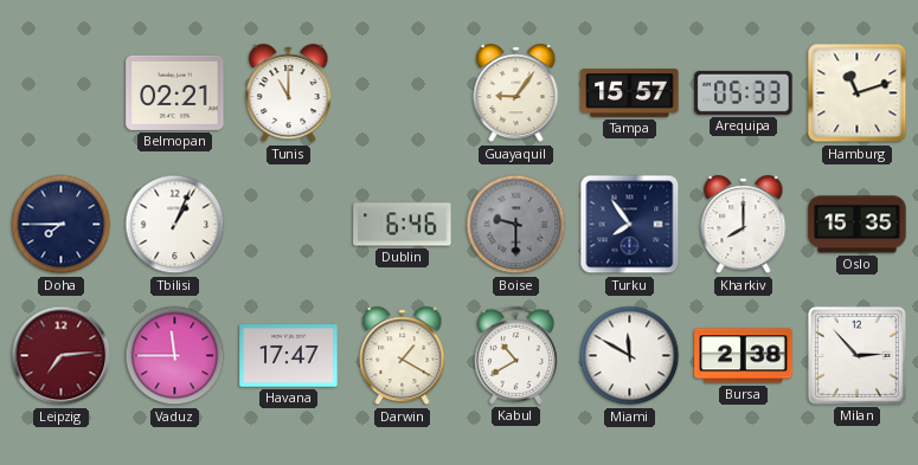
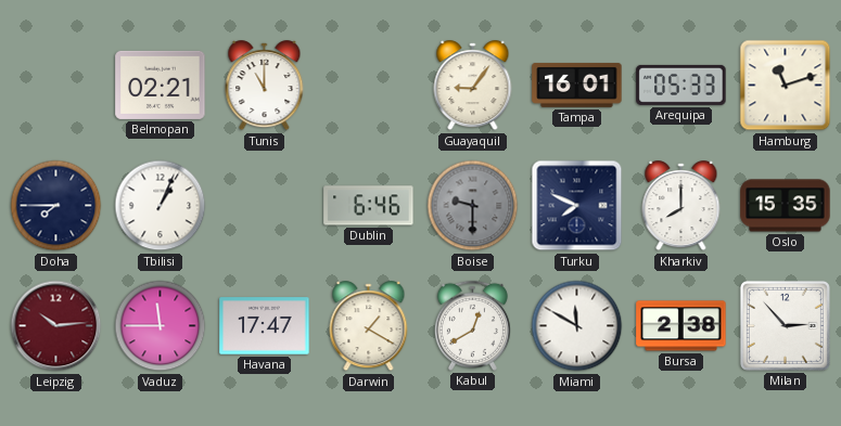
Tampa: 15:57 -> 16:01 (577, 85)
Turku: 7:54 -> 7:49 (577, 206)
Leipzig: 7:14 -> 10:14 (56, 326)
Kabul: 10:40 -> 12:40 (472, 325)
